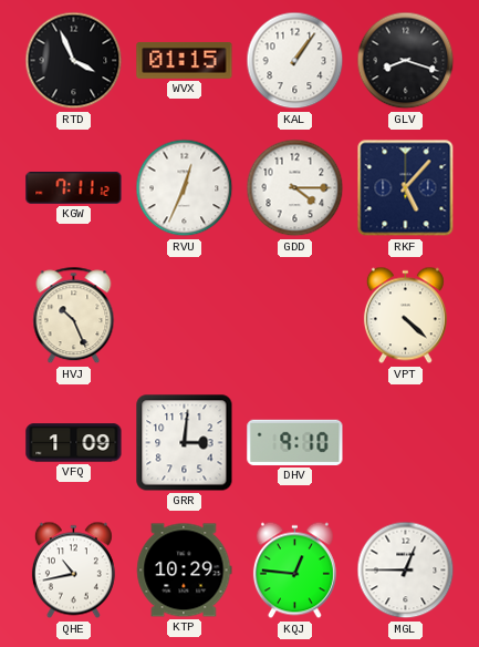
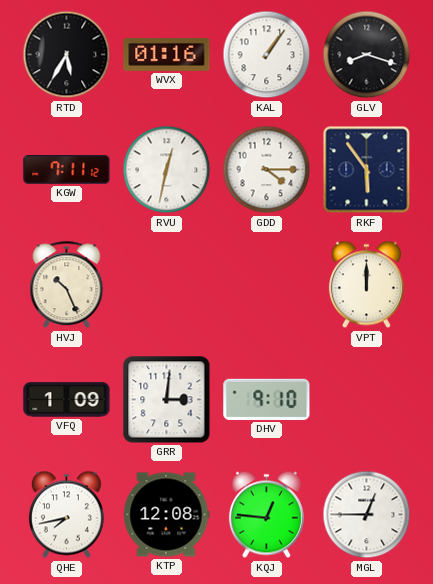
RTD: 3:56 -> 5:35 (67, 55)
WVX: 01:15 -> 01:16 (167, 55)
RVU: 12:34 -> 12:32 (167, 170)
RKF: 5:07 -> 5:54 (367, 170)
VPT: 4:22 -> 12:00 (366, 285)
QHE: 10:43 -> 7:43 (66, 515)
KTP: 10:29 -> 12:08 (167, 515)
